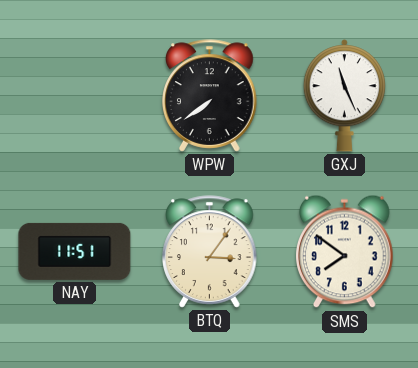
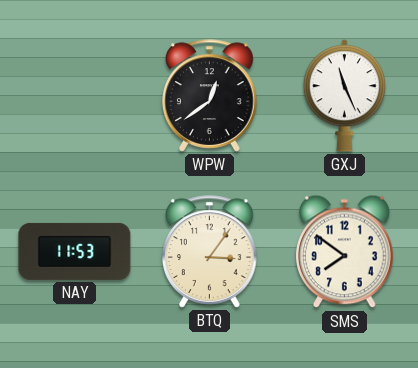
WPW: 7:39 -> 12:39 (210, 96)
NAY: 11:51 -> 11:53 (75, 251)
